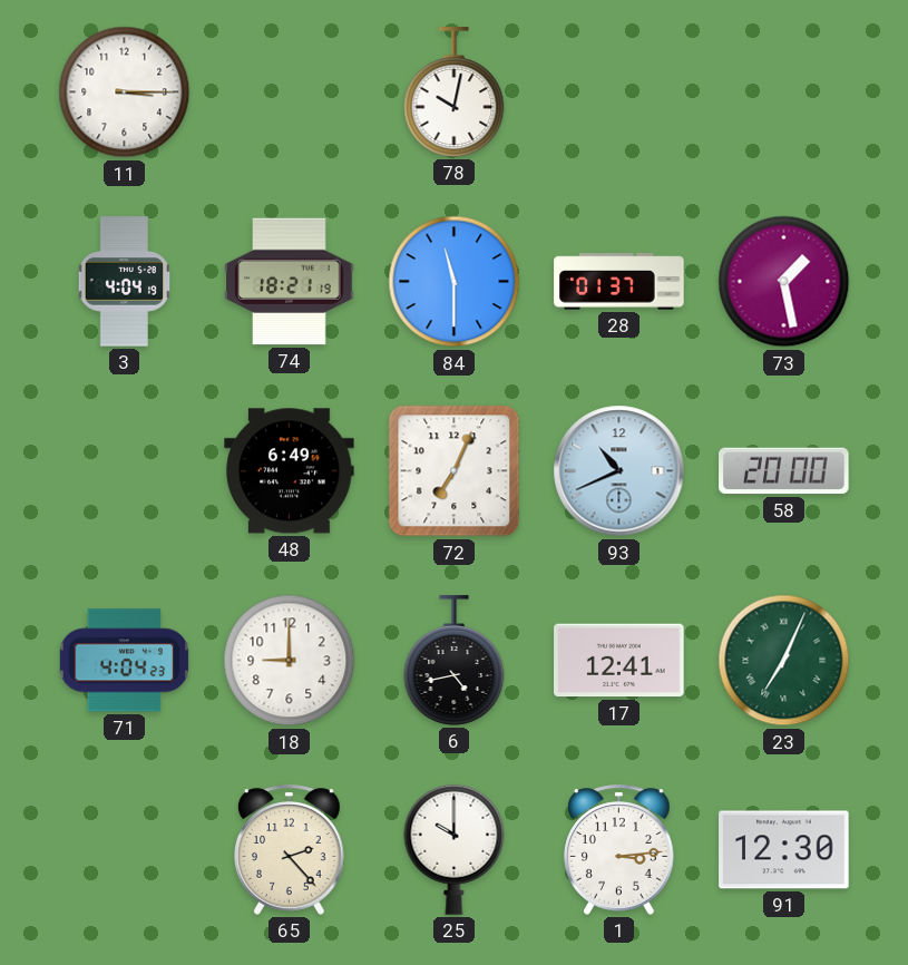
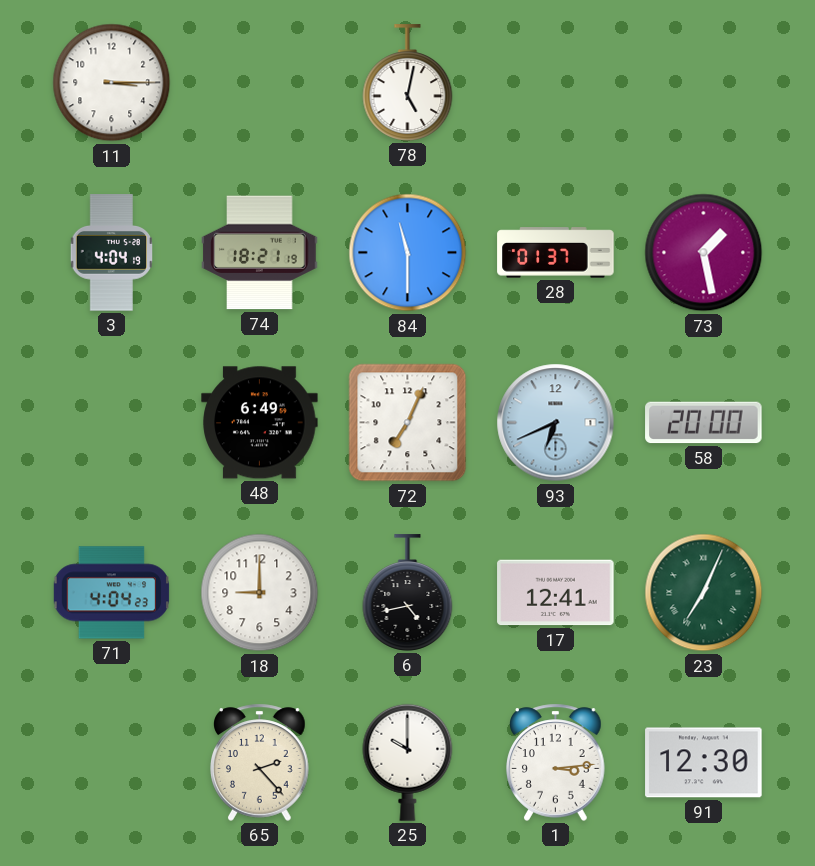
78: 10:02 -> 5:02 (408, 83)
93: 10:41 -> 6:41 (556, 423)
